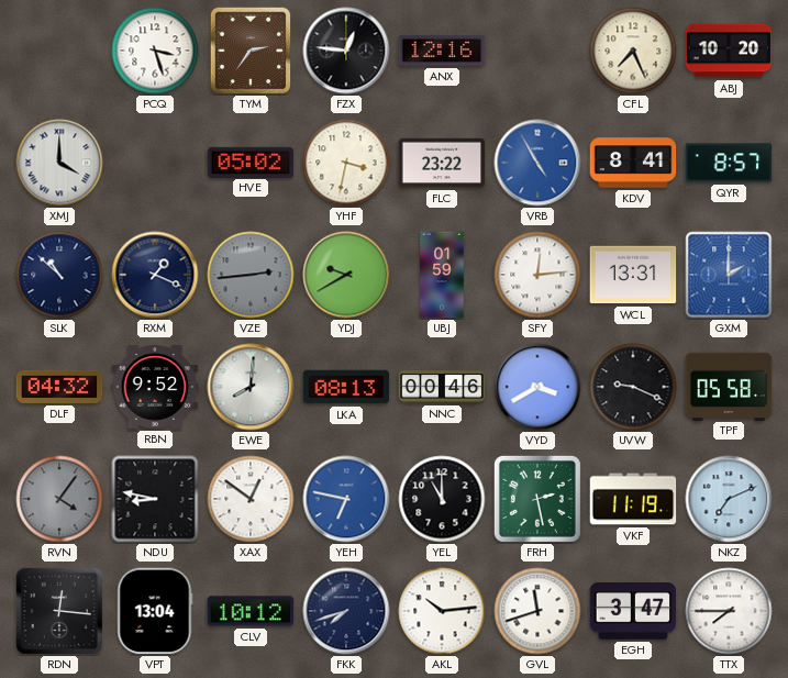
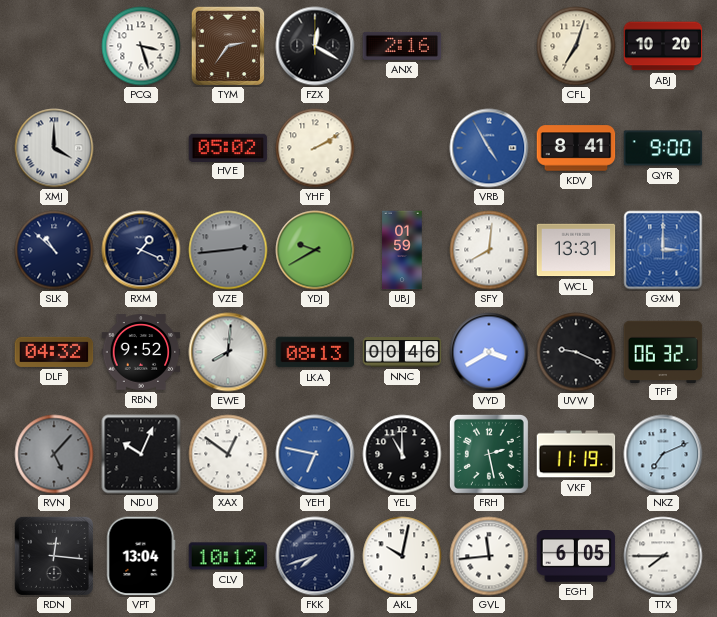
FZX: 12:46 -> 12:20 (315, 46)
ANX: 12:16 -> 2:16 (402, 46)
CFL: 7:26 -> 7:03 (576, 46)
YHF: 3:32 -> 2:10 (315, 148)
FLC: 23:22 -> none (442, 163)
QYR: 8:57 -> 9:00 (663, 148)
SFY: 12:14 -> 8:01 (489, 250)
GXM: 2:00 -> 3:00 (663, 250)
TPF: 05:58 -> 06:32 (663, 351)
RVN: 4:06 -> 5:07 (54, 454)
NDU: 8:47 -> 10:04 (141, 454)
AKL: 10:14 -> 10:02 (402, 556)
GVL: 11:42 -> 11:44 (489, 556)
EGH: 3:47 -> 6:05 (576, 557)
